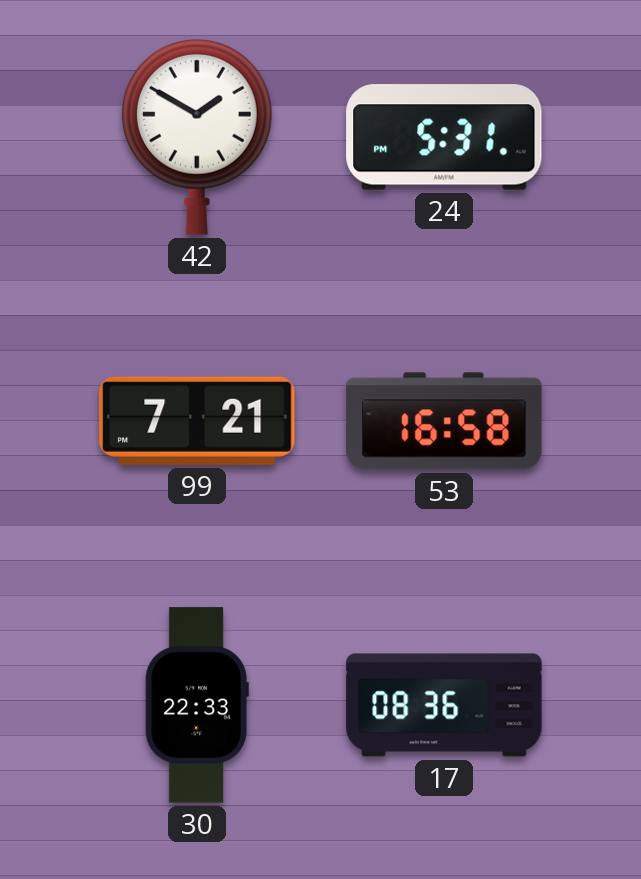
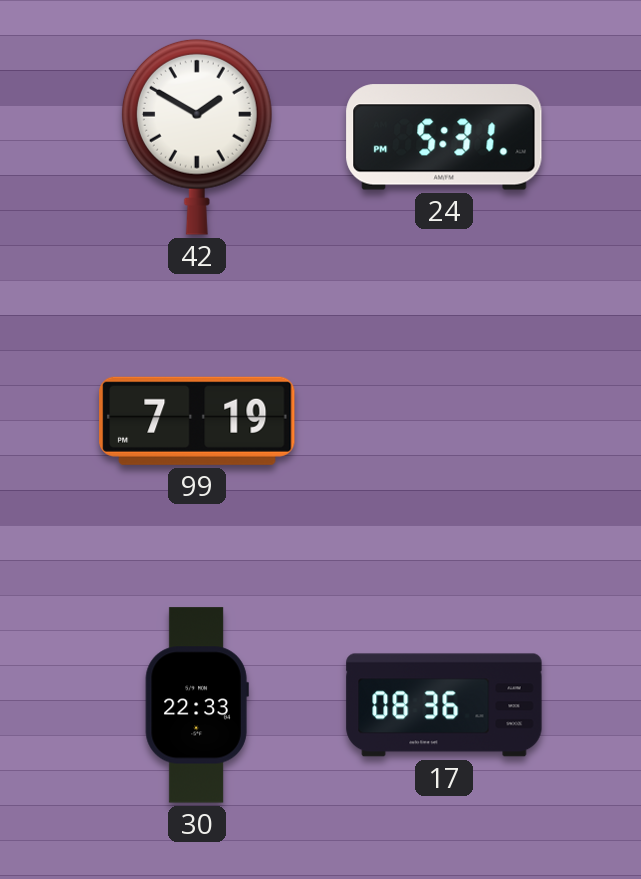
99: 7:21 -> 7:19 (197, 421)
53: 16:58 -> none (444, 421)
